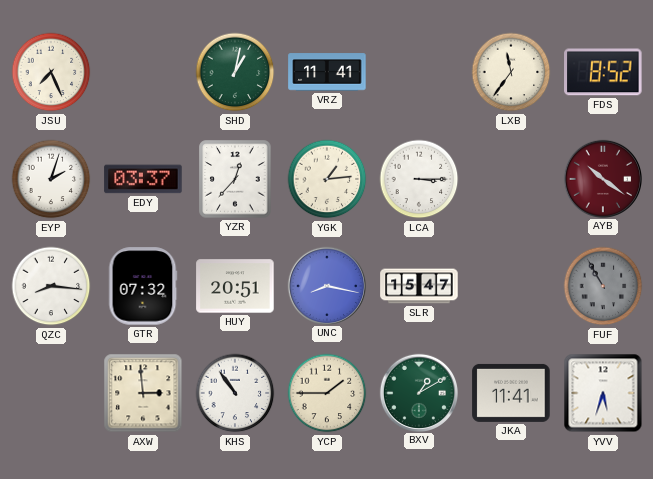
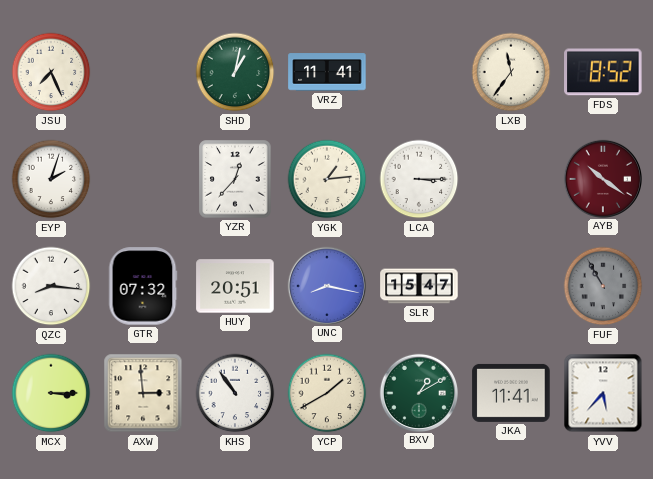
EDY: 03:37 -> none (143, 179)
MCX: none -> 3:15 (51, 393)
YCP: 1:45 -> 1:40 (327, 393)
YVV: 5:33 -> 5:37 (603, 393)
